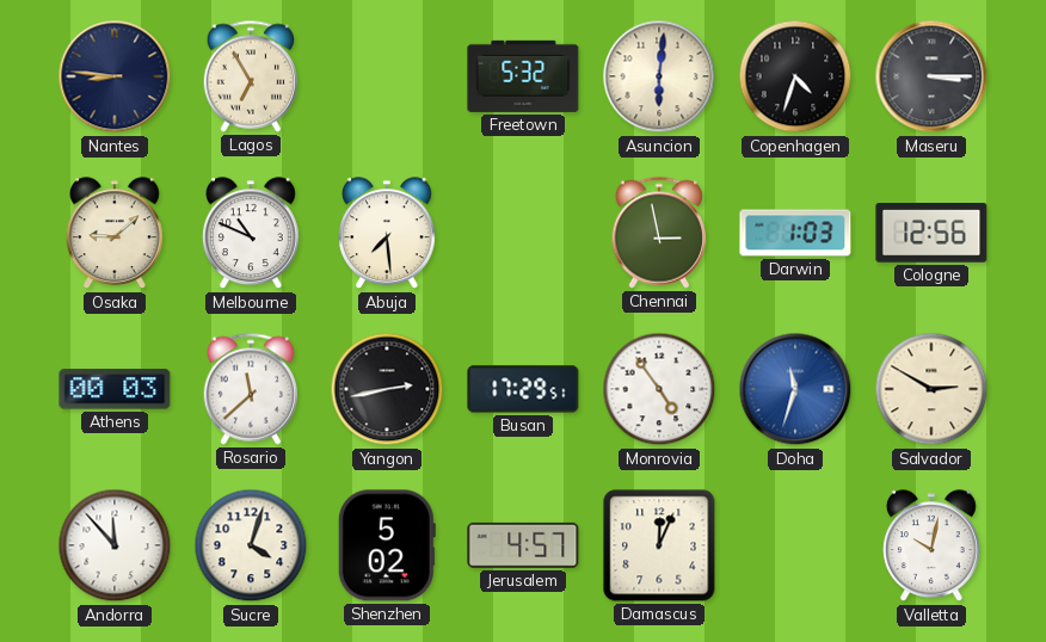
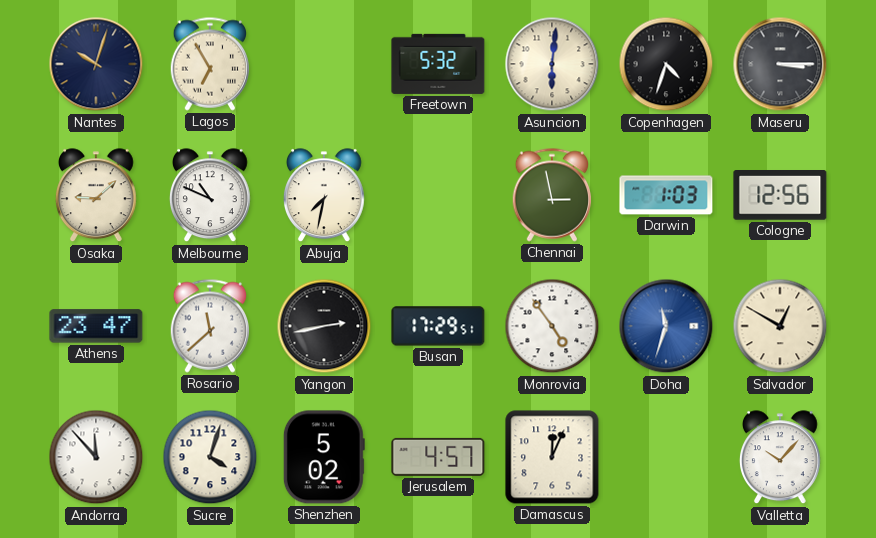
Nantes: 8:46 -> 10:03 (96, 64)
Abuja: 7:29 -> 7:32 (324, 196)
Athens: 00:03 -> 23:47 (96, 326)
Salvador: 2:50 -> 12:50 (780, 326)
Valletta: 10:02 -> 10:07 (780, 458)
